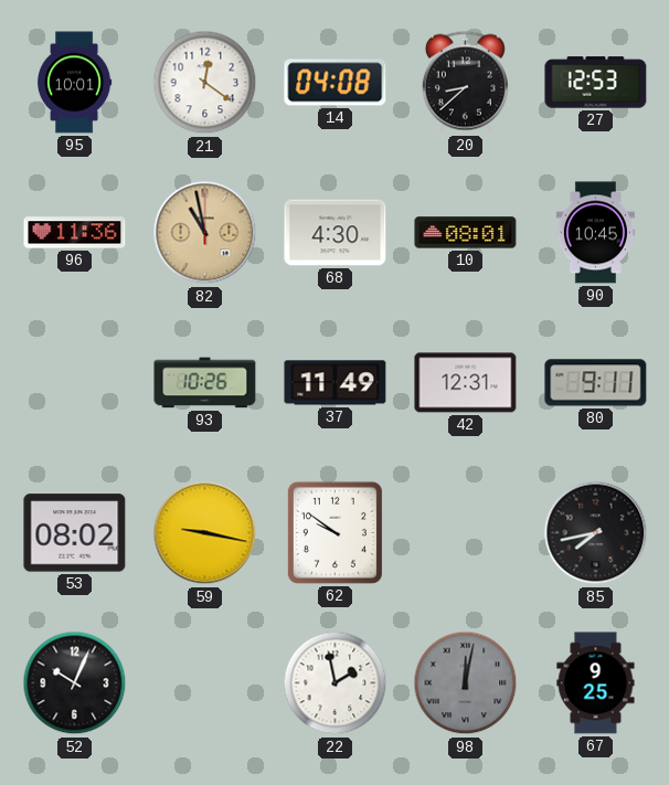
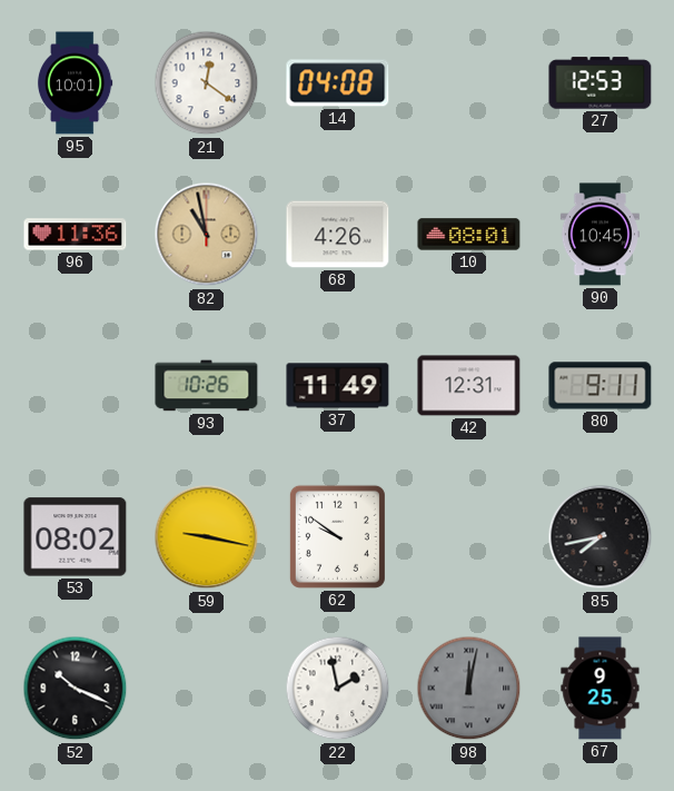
20: 8:38 -> none (465, 82)
68: 4:30 -> 4:26 (338, 235)
52: 10:04 -> 10:19 (76, 689)
